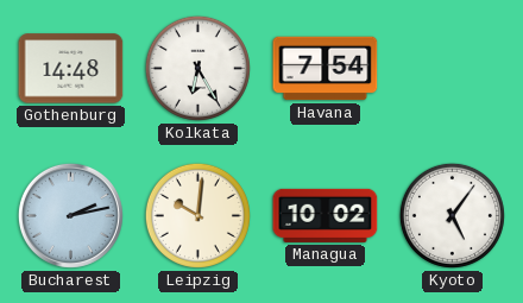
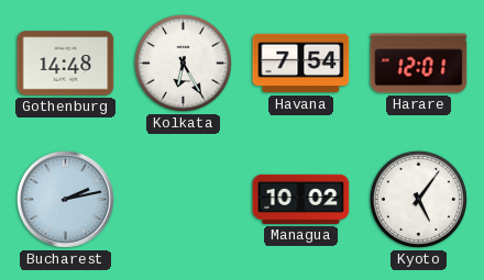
Harare: none -> 12:01 (419, 64)
Leipzig: 10:01 -> none (197, 215)
